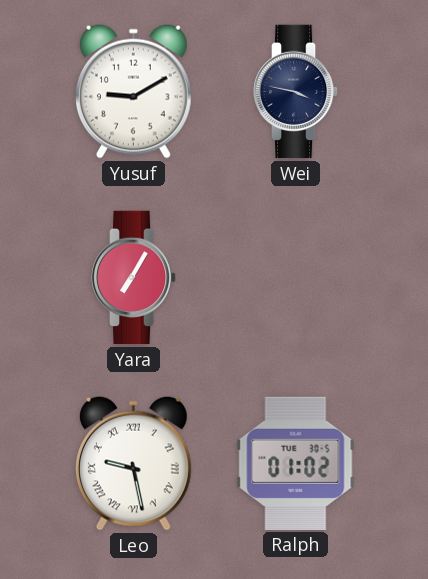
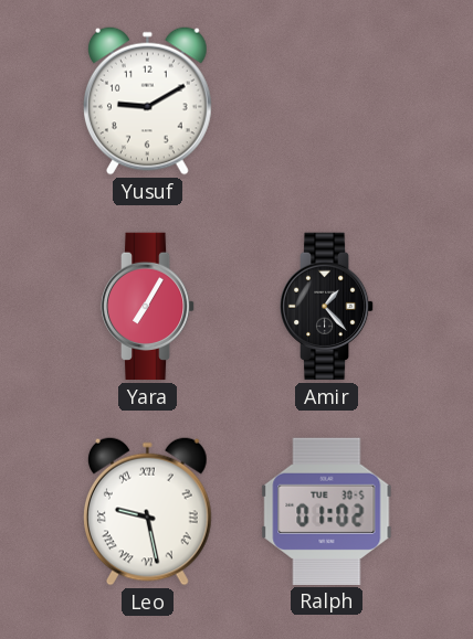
Wei: 3:47 -> none (296, 92)
Amir: none -> 1:23 (327, 307)
